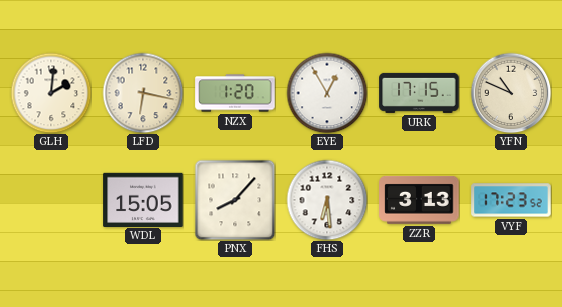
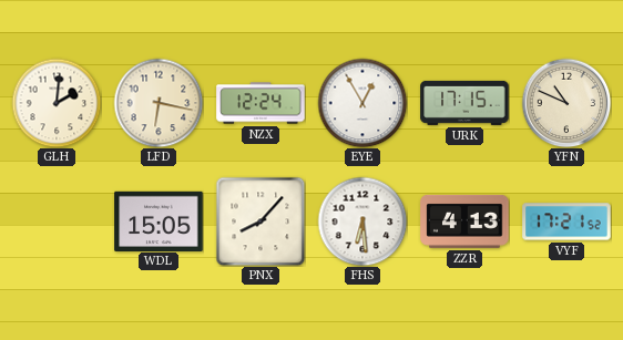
NZX: 1:20 -> 12:24 (261, 103)
ZZR: 3:13 -> 4:13 (464, 221)
VYF: 17:23 -> 17:21 (566, 221)
